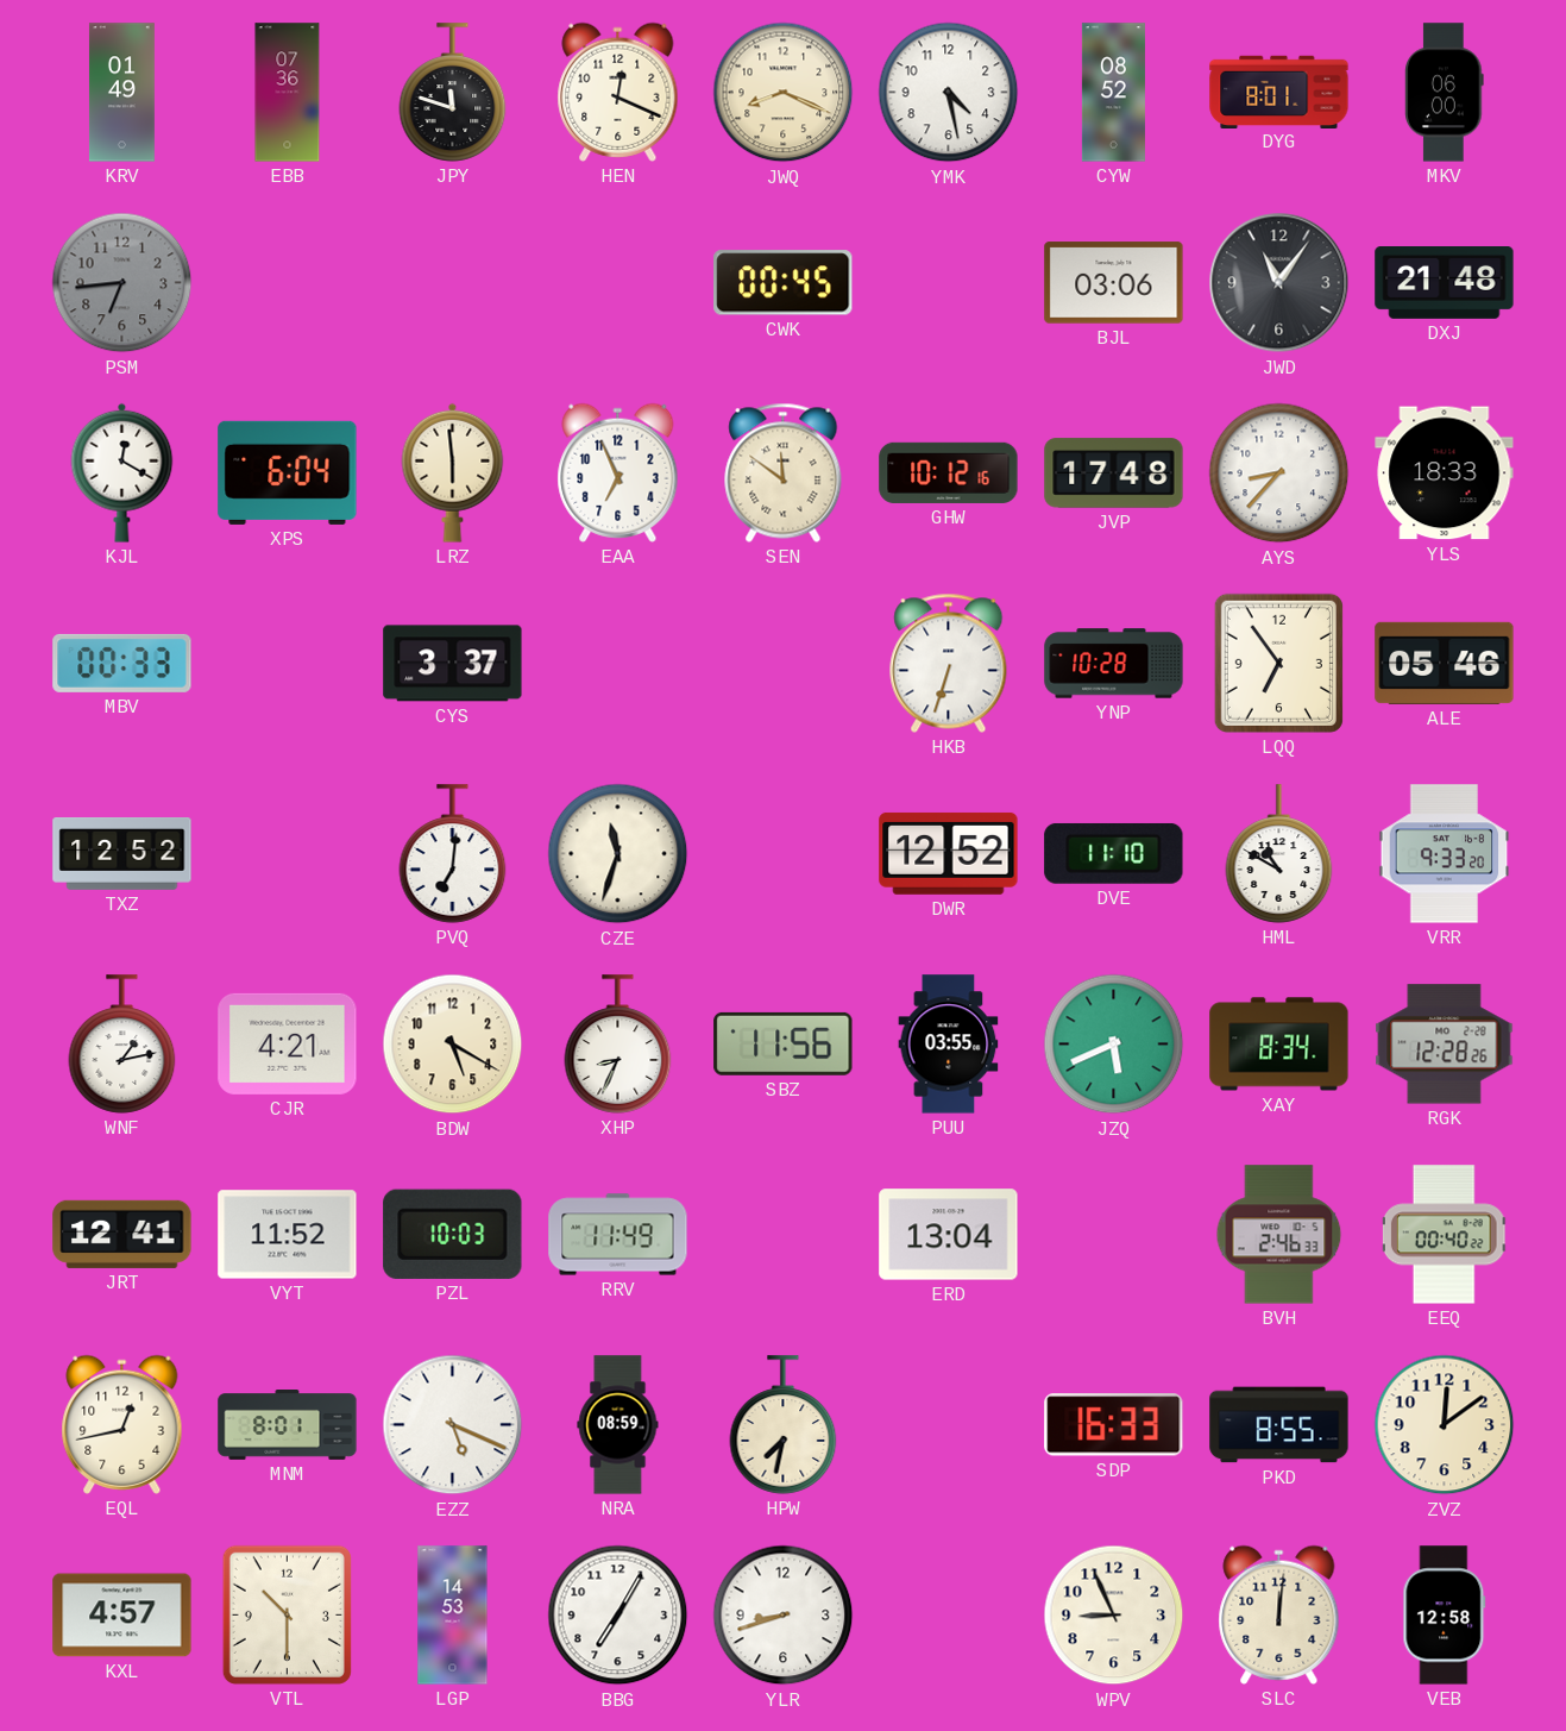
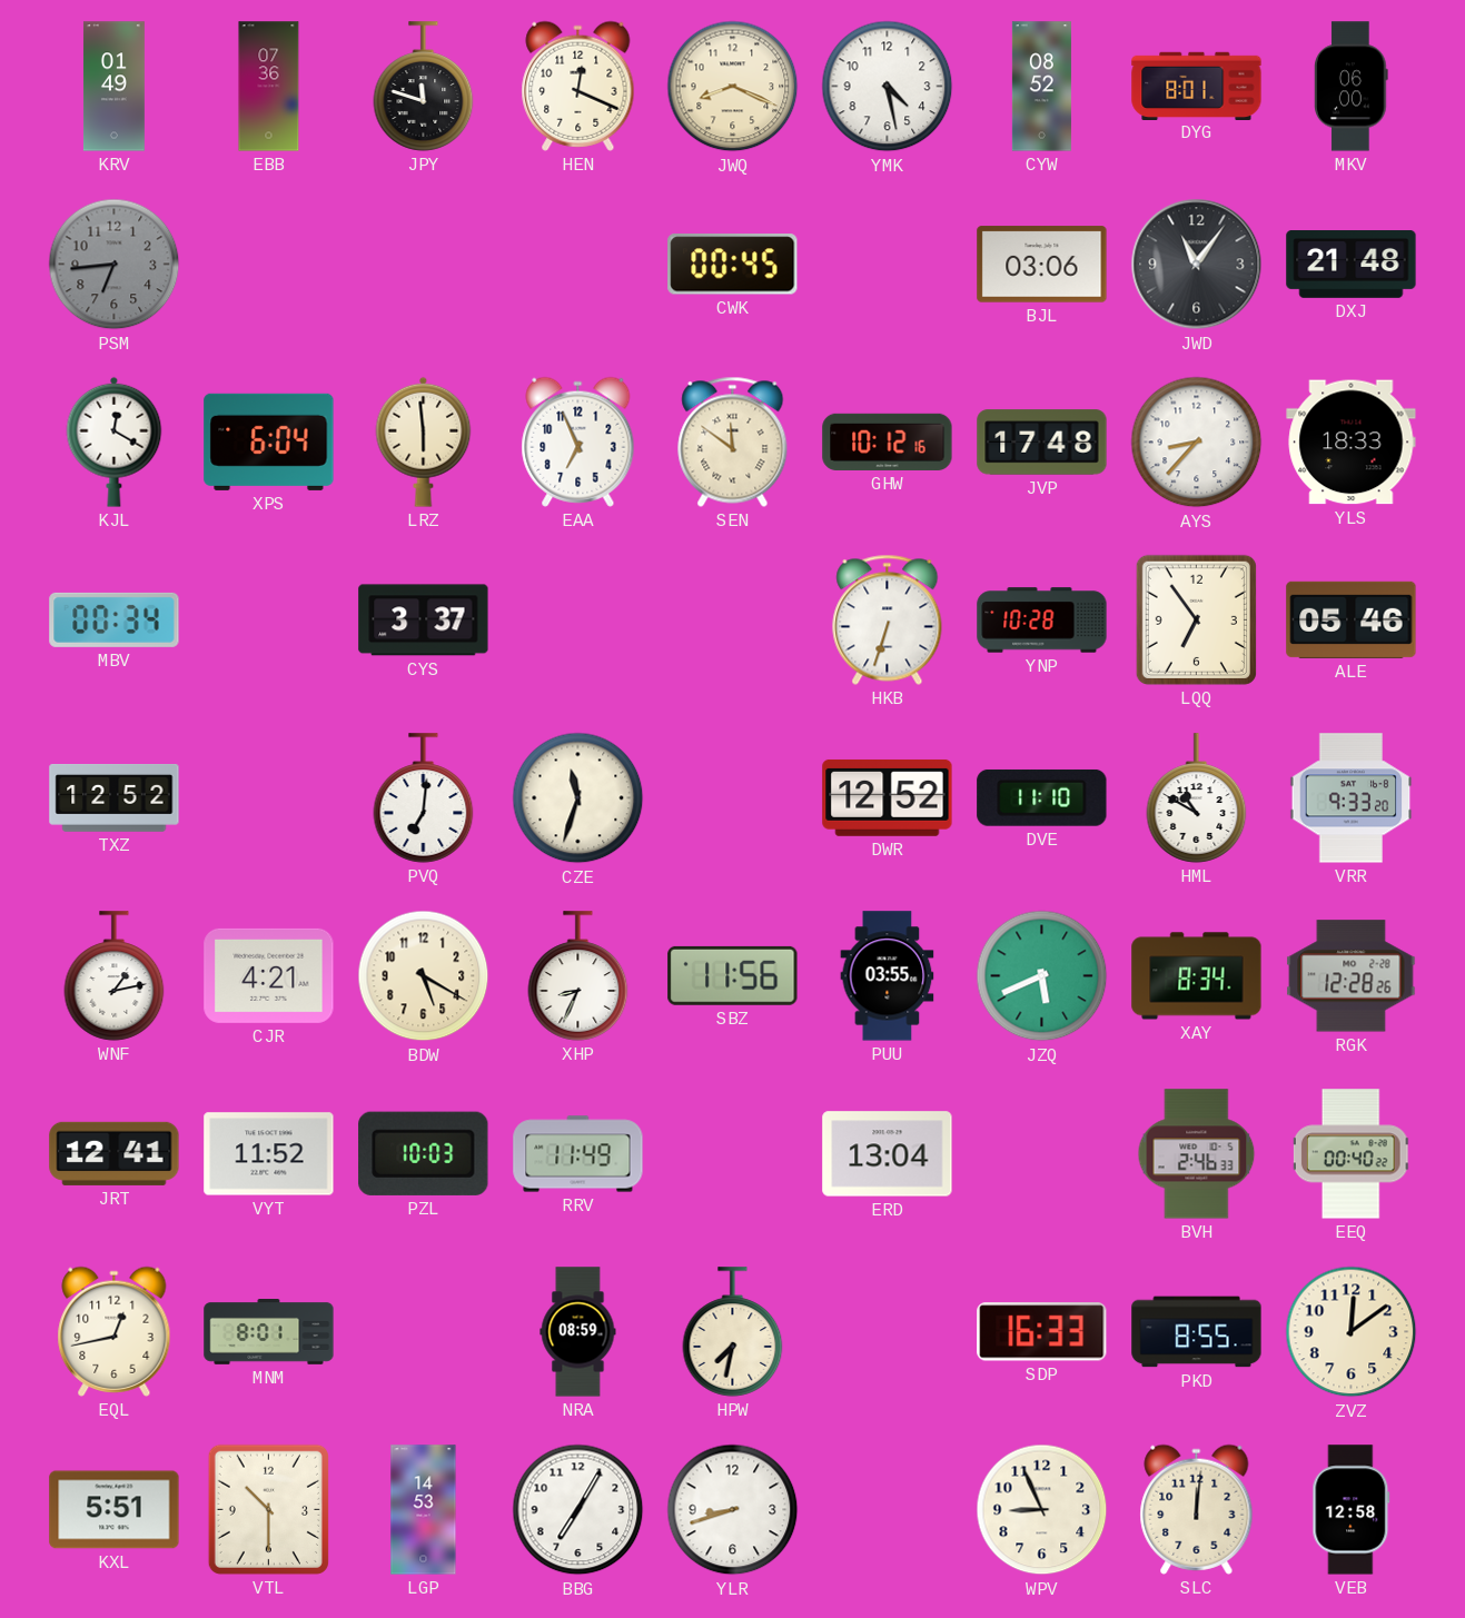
MBV: 00:33 -> 00:34 (115, 619)
EZZ: 5:19 -> none (453, 1425)
KXL: 4:57 -> 5:51 (115, 1510)
